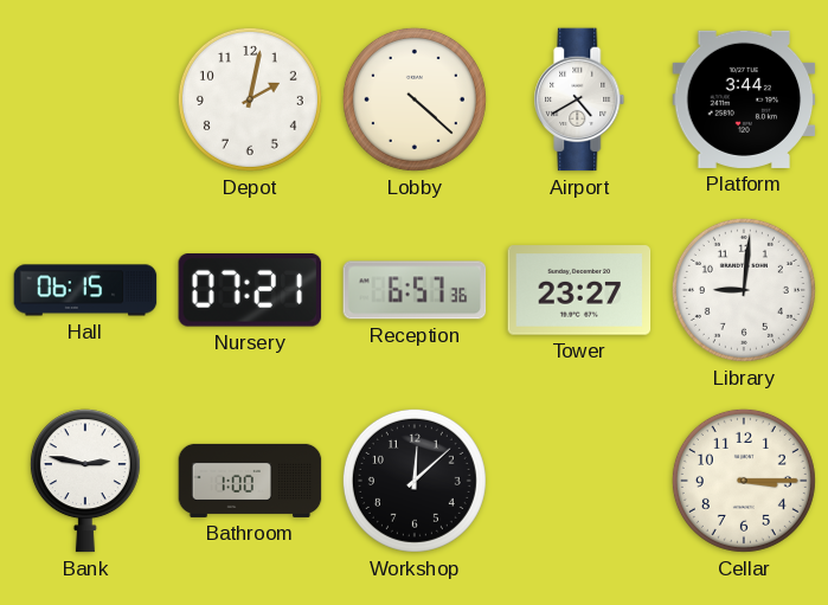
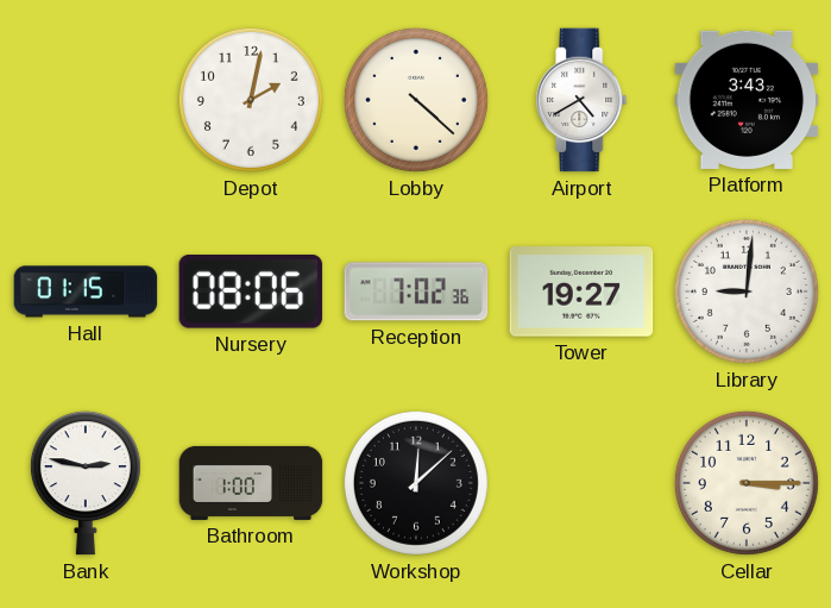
Platform: 3:44 -> 3:43 (747, 100)
Hall: 06:15 -> 01:15 (86, 292)
Nursery: 07:21 -> 08:06 (251, 293)
Reception: 6:57 -> 7:02 (416, 292)
Tower: 23:27 -> 19:27 (581, 292)
